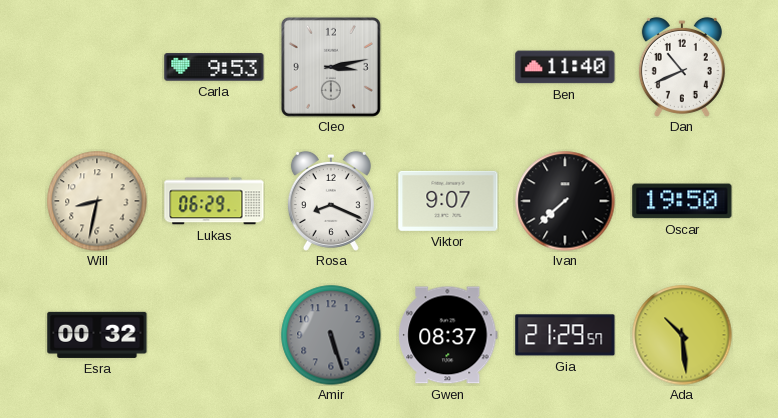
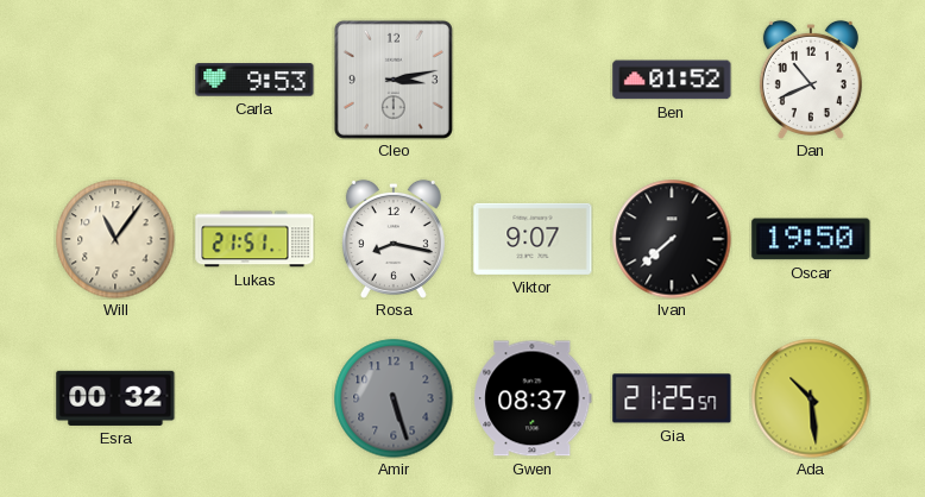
Ben: 11:40 -> 01:52 (672, 80)
Will: 8:32 -> 11:06 (115, 239)
Lukas: 06:29 -> 21:51 (254, 239)
Rosa: 8:19 -> 8:17 (394, 239)
Gia: 21:29 -> 21:25 (672, 398)
